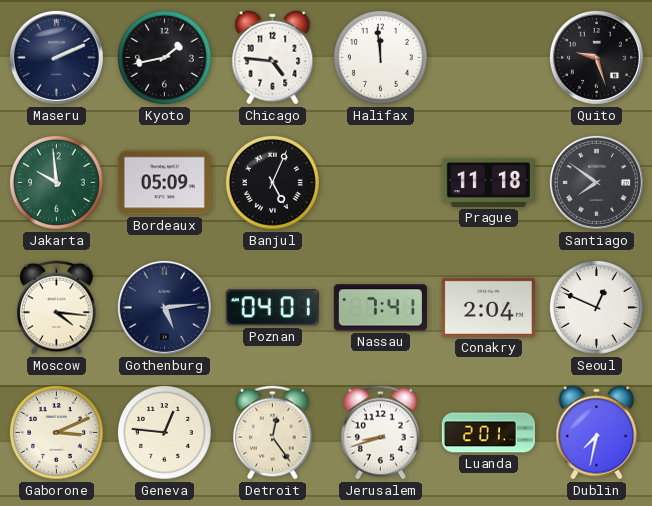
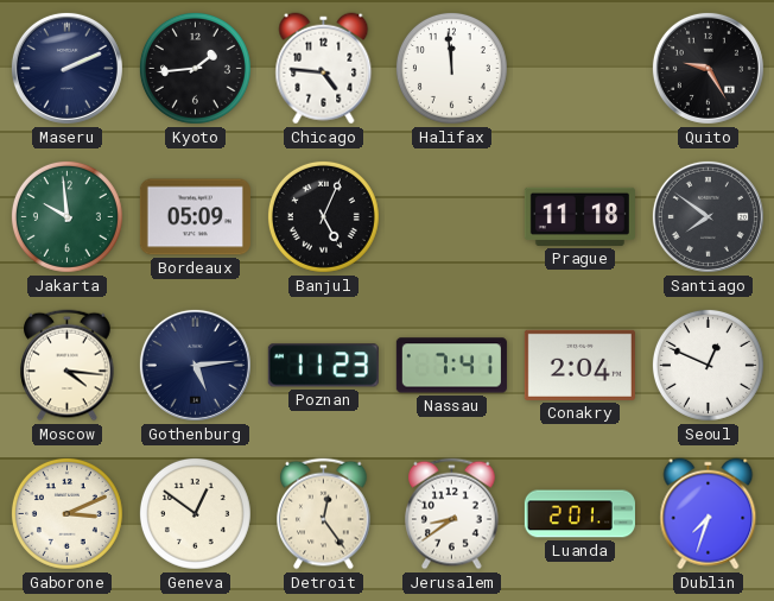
Kyoto: 1:43 -> 1:44 (195, 68)
Quito: 9:27 -> 9:25 (708, 68)
Poznan: 04:01 -> 11:23 (323, 366)
Geneva: 12:46 -> 12:51 (195, 513)
Jerusalem: 8:42 -> 8:39 (452, 514)
Dublin: 7:32 -> 7:33 (709, 514)
